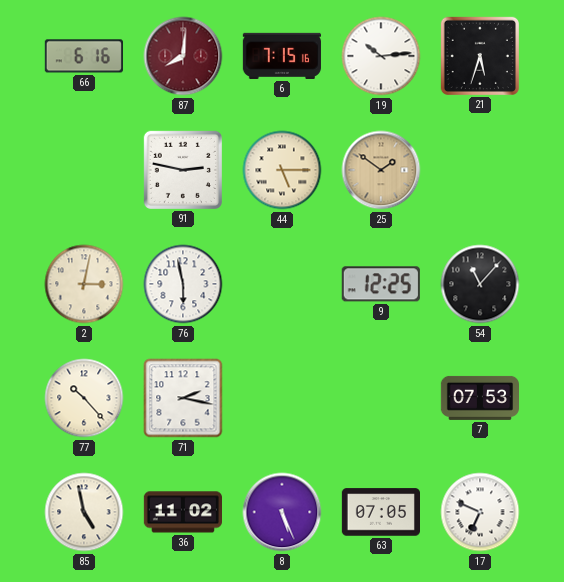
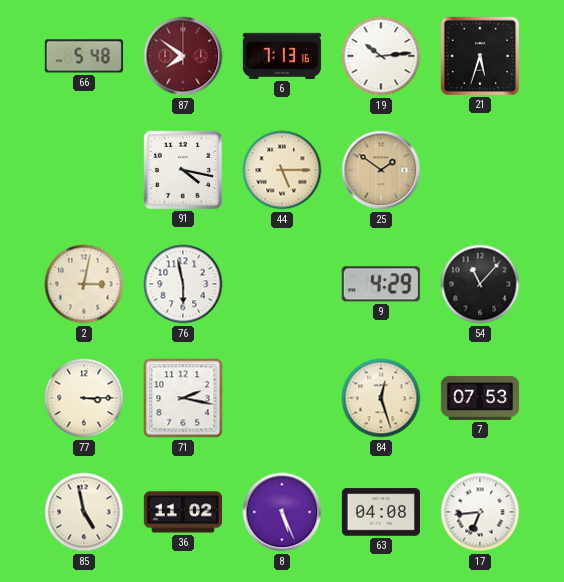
66: 6:16 -> 5:48 (84, 56)
87: 8:01 -> 7:51 (183, 56)
6: 7:15 -> 7:13 (282, 56)
91: 2:47 -> 4:17 (183, 170)
9: 12:25 -> 4:29 (381, 284)
77: 10:23 -> 3:15 (84, 398)
84: none -> 12:27 (381, 398)
63: 07:05 -> 04:08 (380, 512)
17: 6:49 -> 6:44 (480, 512)
